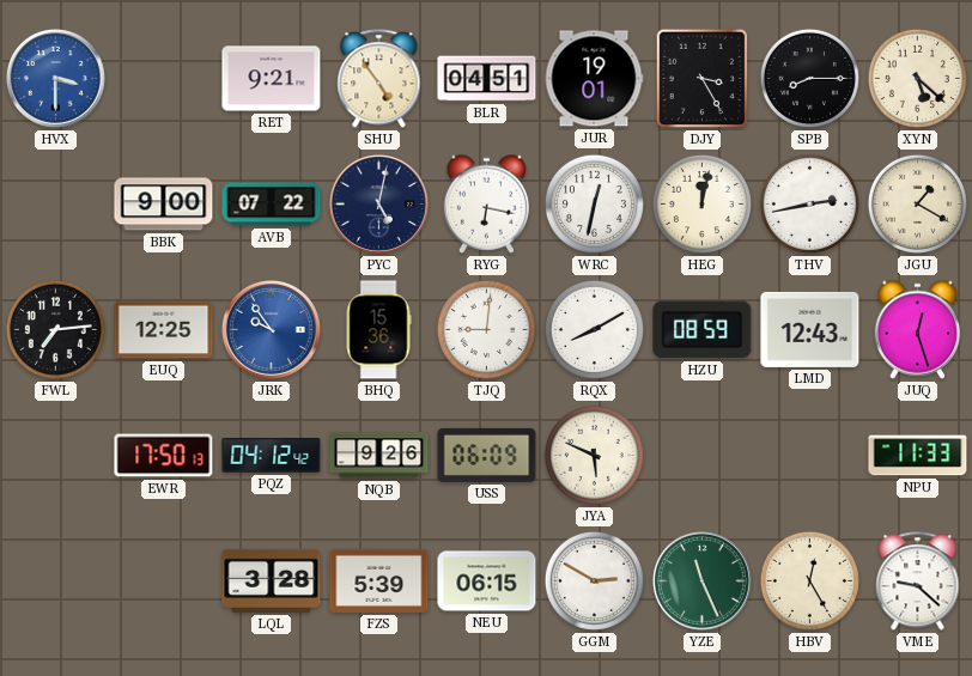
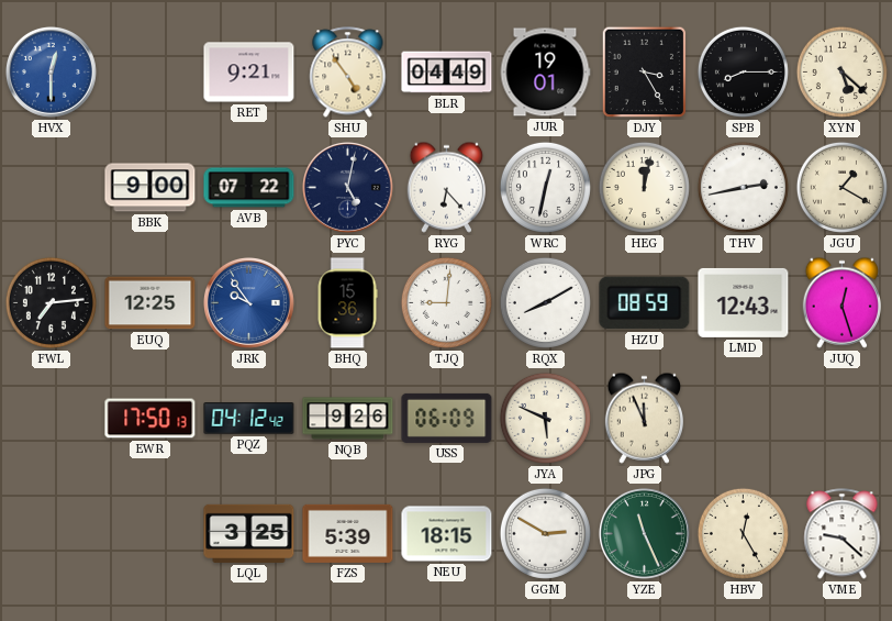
HVX: 3:30 -> 12:30 (51, 71)
BLR: 04:51 -> 04:49 (447, 73)
RYG: 6:17 -> 6:23 (446, 187)
JPG: none -> 11:56 (644, 418)
NPU: 11:33 -> none (918, 456)
LQL: 3:28 -> 3:25 (249, 533)
NEU: 06:15 -> 18:15 (447, 534)
